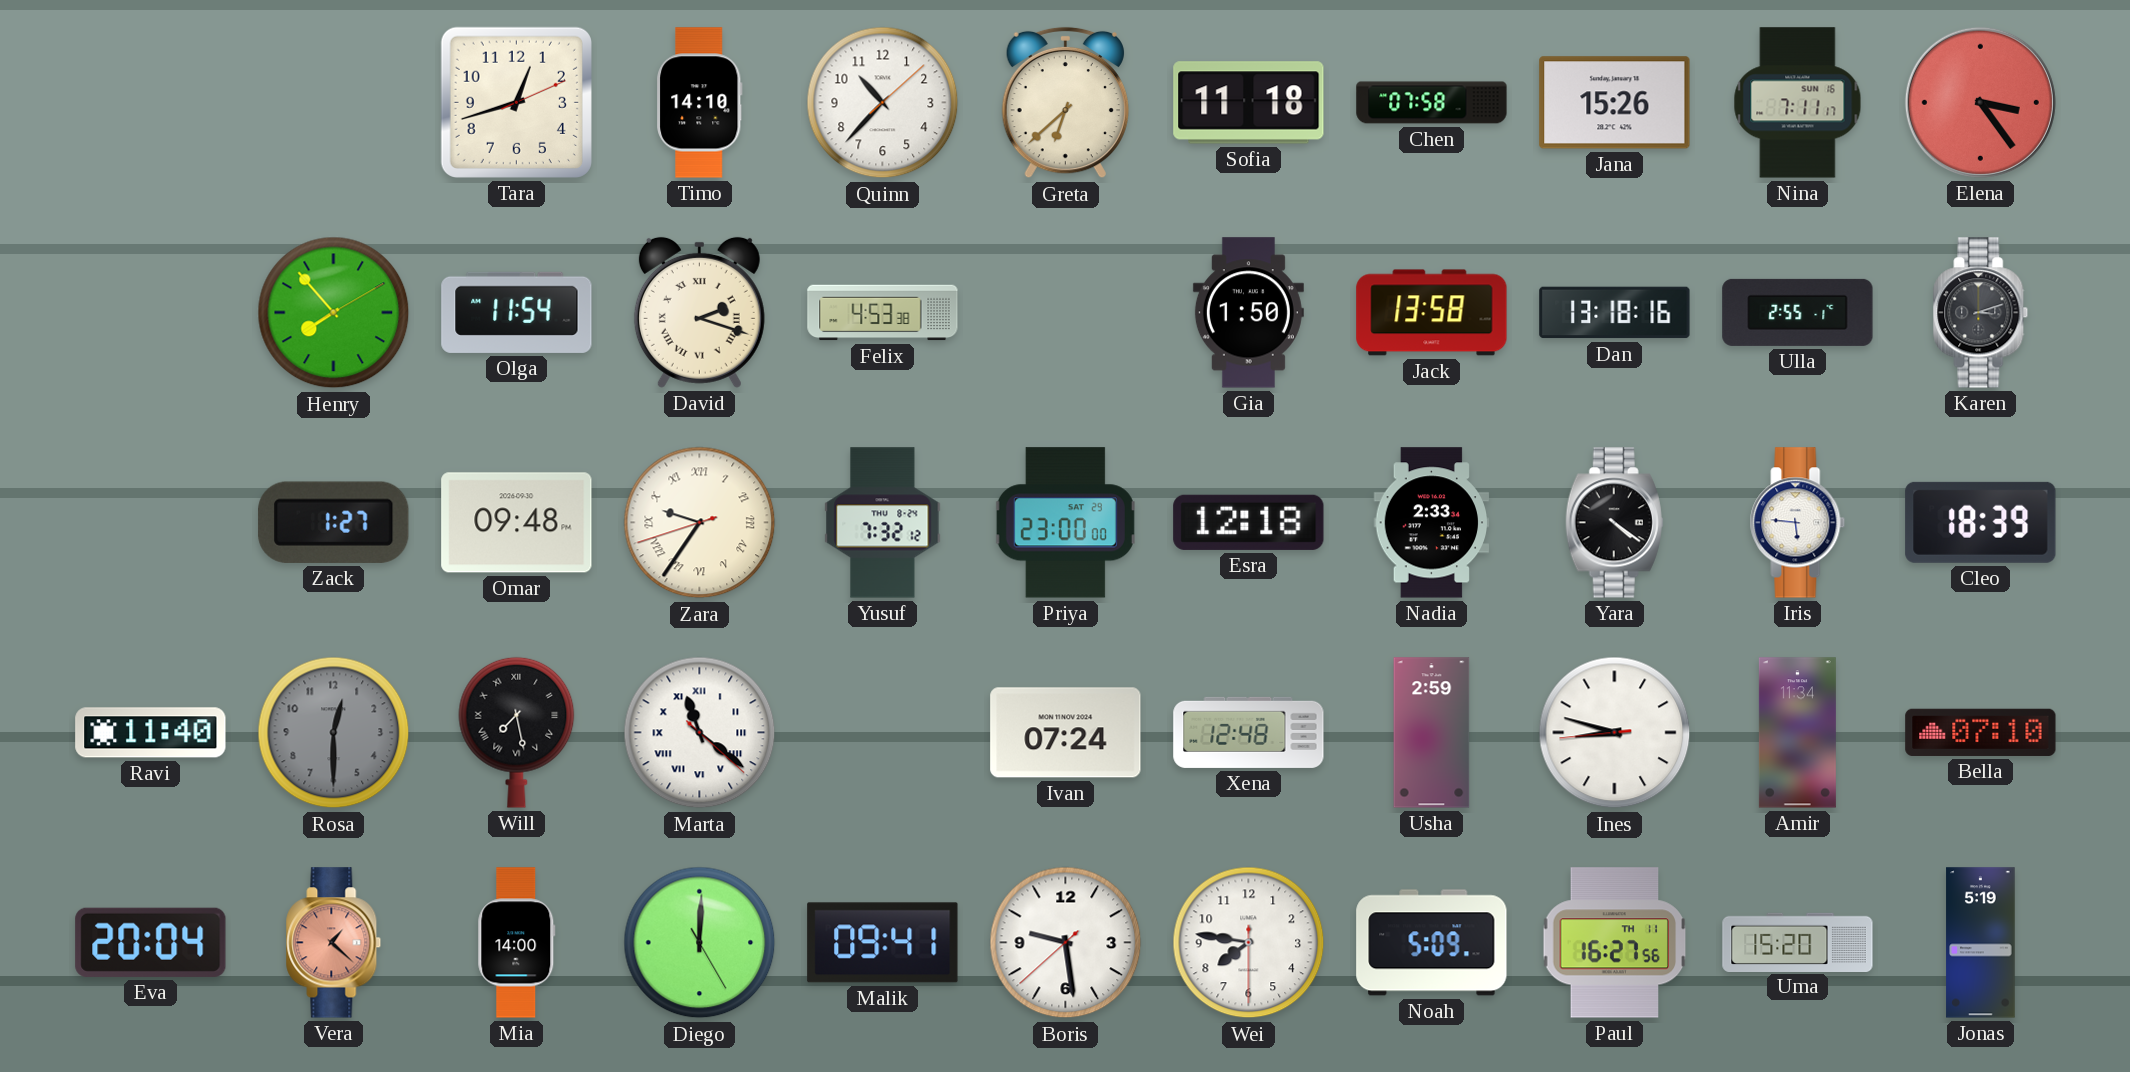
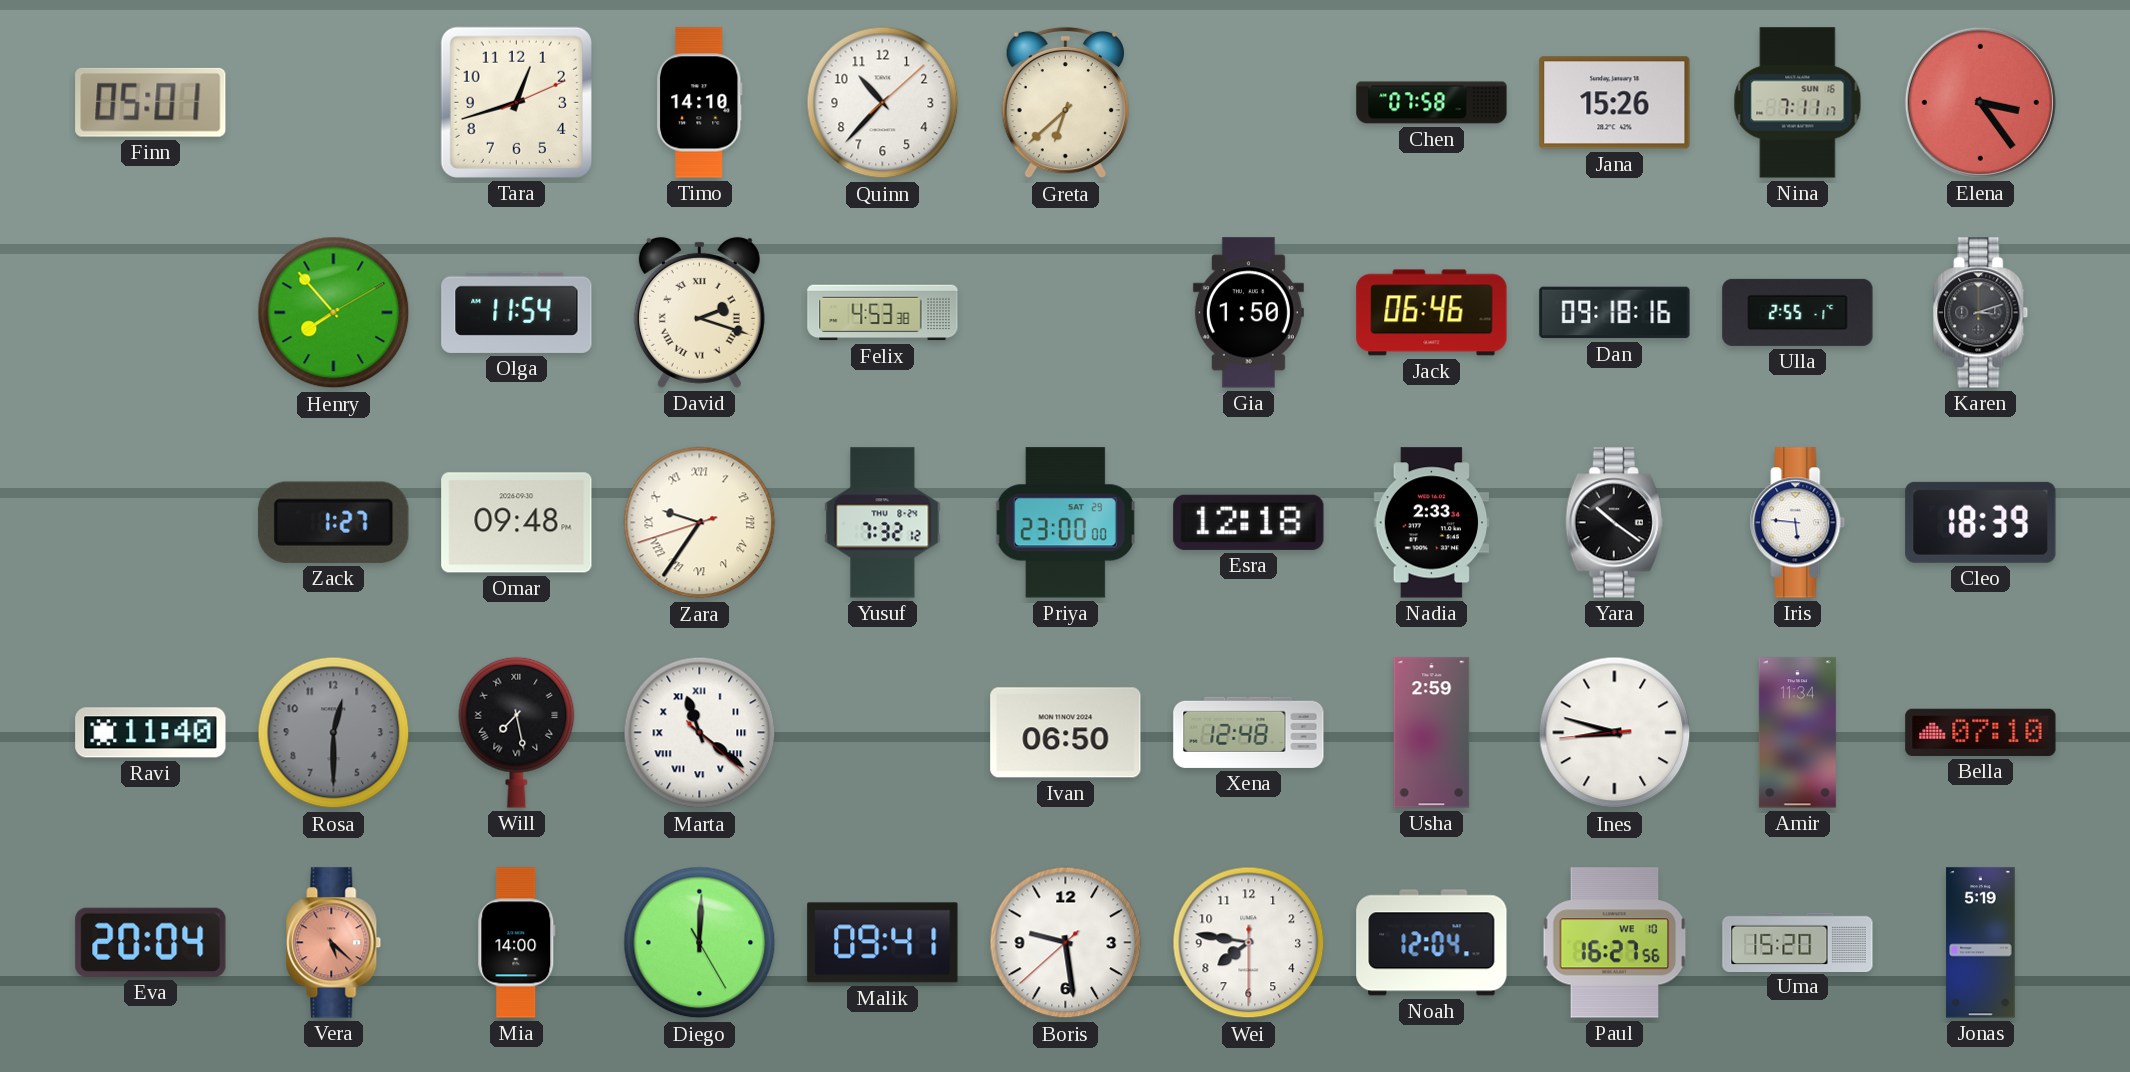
Finn: none -> 05:01 (151, 102)
Sofia: 11:18 -> none (1249, 103)
Jack: 13:58 -> 06:46 (1432, 313)
Dan: 13:18 -> 09:18 (1615, 313)
Yara: 4:21 -> 10:21 (1614, 523)
Ivan: 07:24 -> 06:50 (1066, 733)
Vera: 1:22 -> 5:22 (334, 943)
Noah: 5:09 -> 12:04 (1432, 943)
Paul date: TH 11 -> WE 10 (1615, 943)
